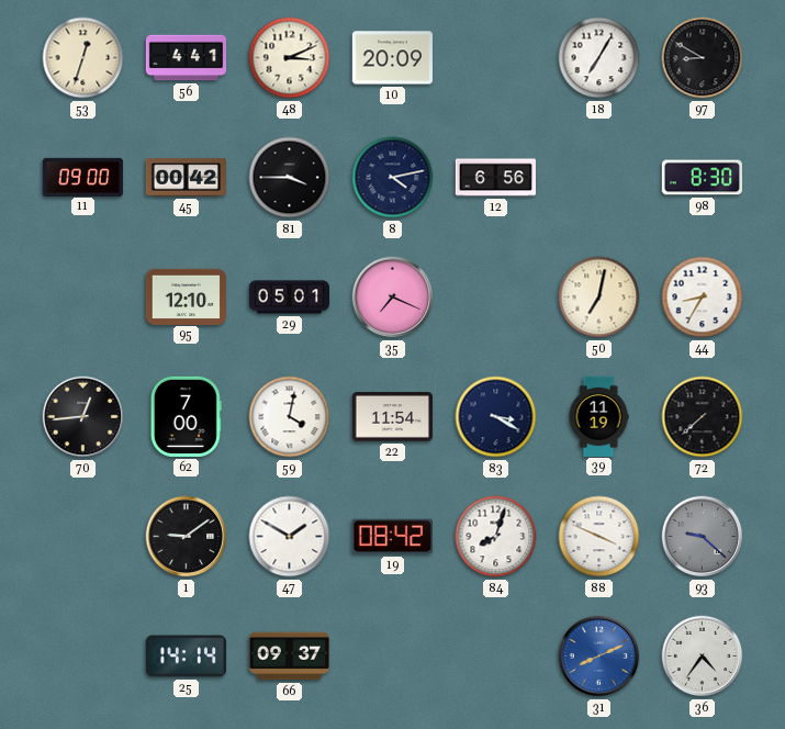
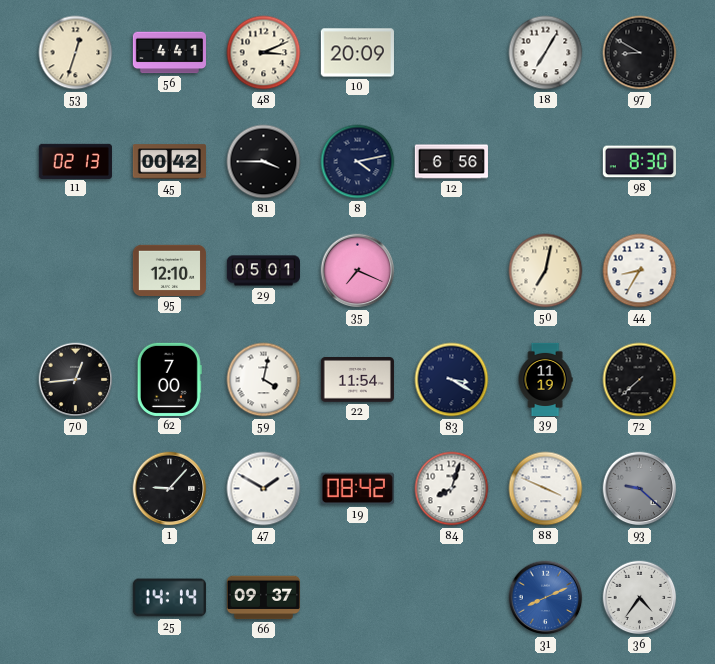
11: 09:00 -> 02:13 (75, 161)
1: 9:09 -> 9:07 (170, 489)
